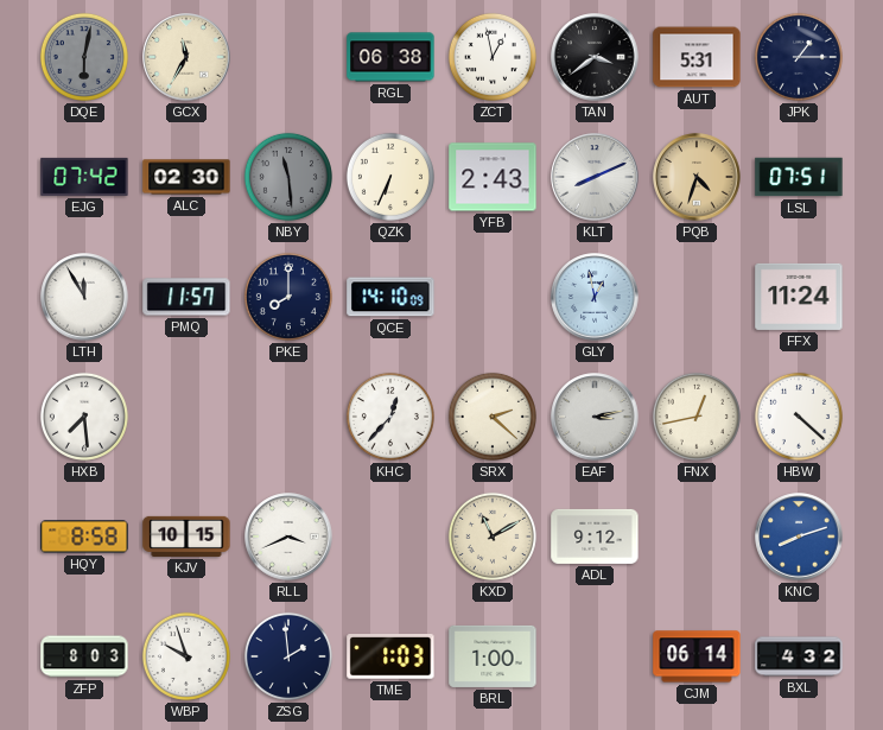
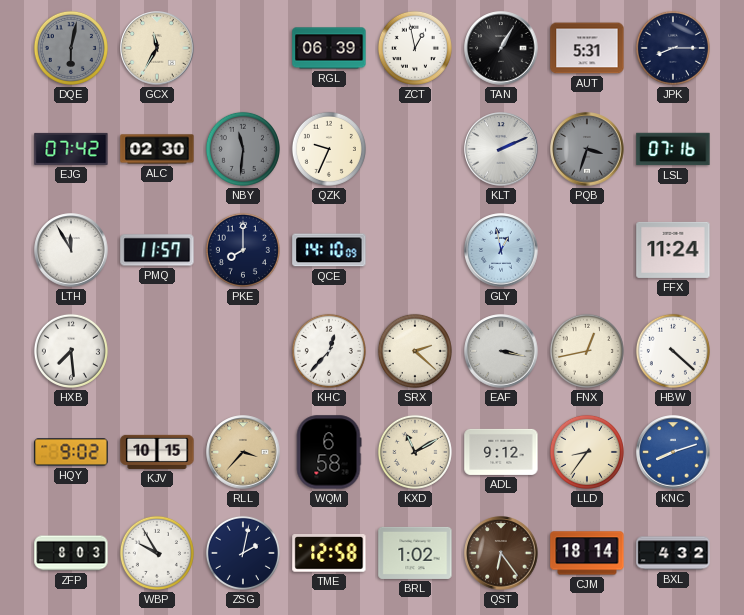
RGL: 06:38 -> 06:39 (329, 48)
TAN: 3:39 -> 1:05 (501, 48)
JPK: 1:15 -> 8:15 (673, 48)
NBY: 11:29 -> 11:31 (243, 149)
QZK: 6:34 -> 9:34 (329, 149)
YFB: 2:43 -> none (493, 177)
KLT: 8:11 -> 2:11 (501, 149)
PQB: 4:33 -> 3:33 (587, 149)
PQB dial: champagne -> grey (587, 149)
LSL: 07:51 -> 07:16 (673, 149)
EAF: 3:13 -> 3:17 (501, 351)
HQY: 8:58 -> 9:02 (71, 452)
RLL: 3:41 -> 3:37 (243, 452)
RLL dial: white -> champagne (243, 452)
WQM: none -> 6:58 (329, 452)
LLD: none -> 8:36 (587, 452)
WBP: 9:57 -> 9:55 (157, 553)
ZSG: 1:59 -> 2:02 (243, 553)
TME: 1:03 -> 12:58 (329, 553)
BRL: 1:00 -> 1:02 (415, 553)
QST: none -> 6:24 (501, 553)
CJM: 06:14 -> 18:14 (587, 553)
